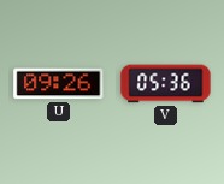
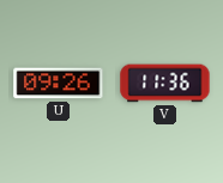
V: 05:36 -> 11:36 (165, 84)
